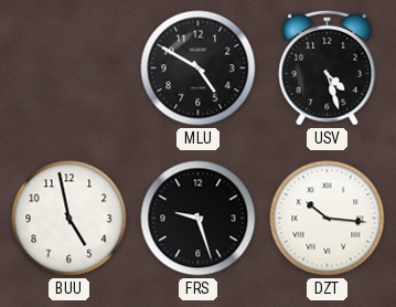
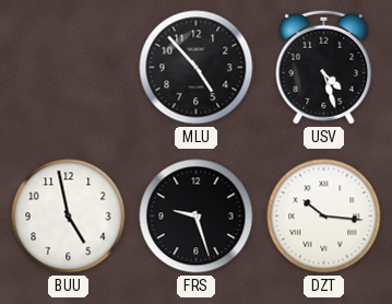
MLU: 4:50 -> 4:53 (197, 68)
